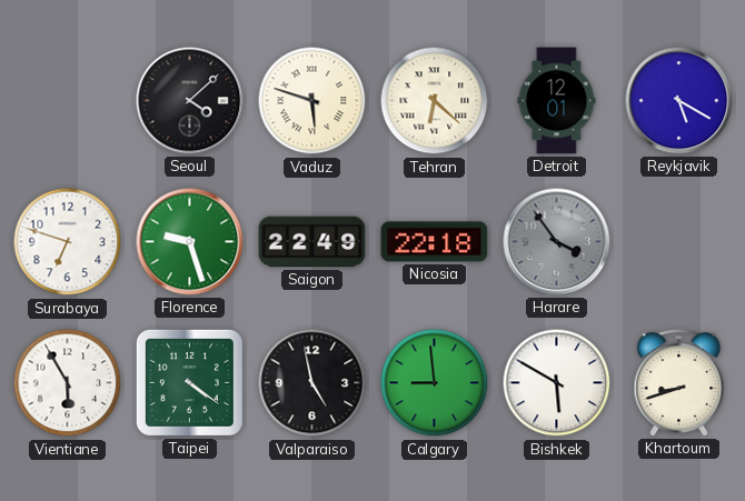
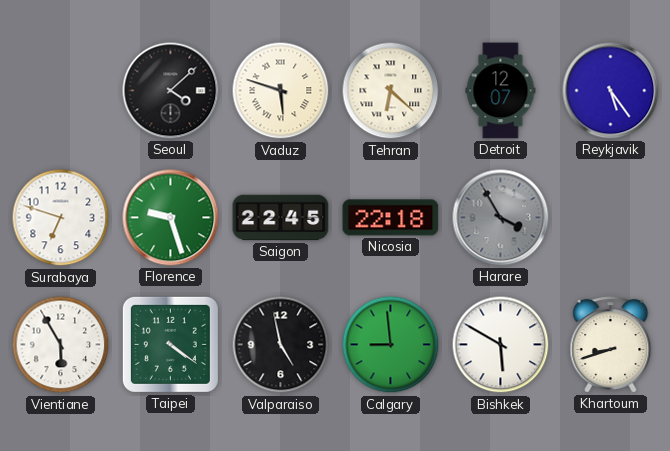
Detroit: 12:01 -> 12:07 (501, 91)
Reykjavik: 5:20 -> 5:24 (611, 91)
Saigon: 22:49 -> 22:45 (281, 218)
Harare: 3:54 -> 3:55 (501, 218)
